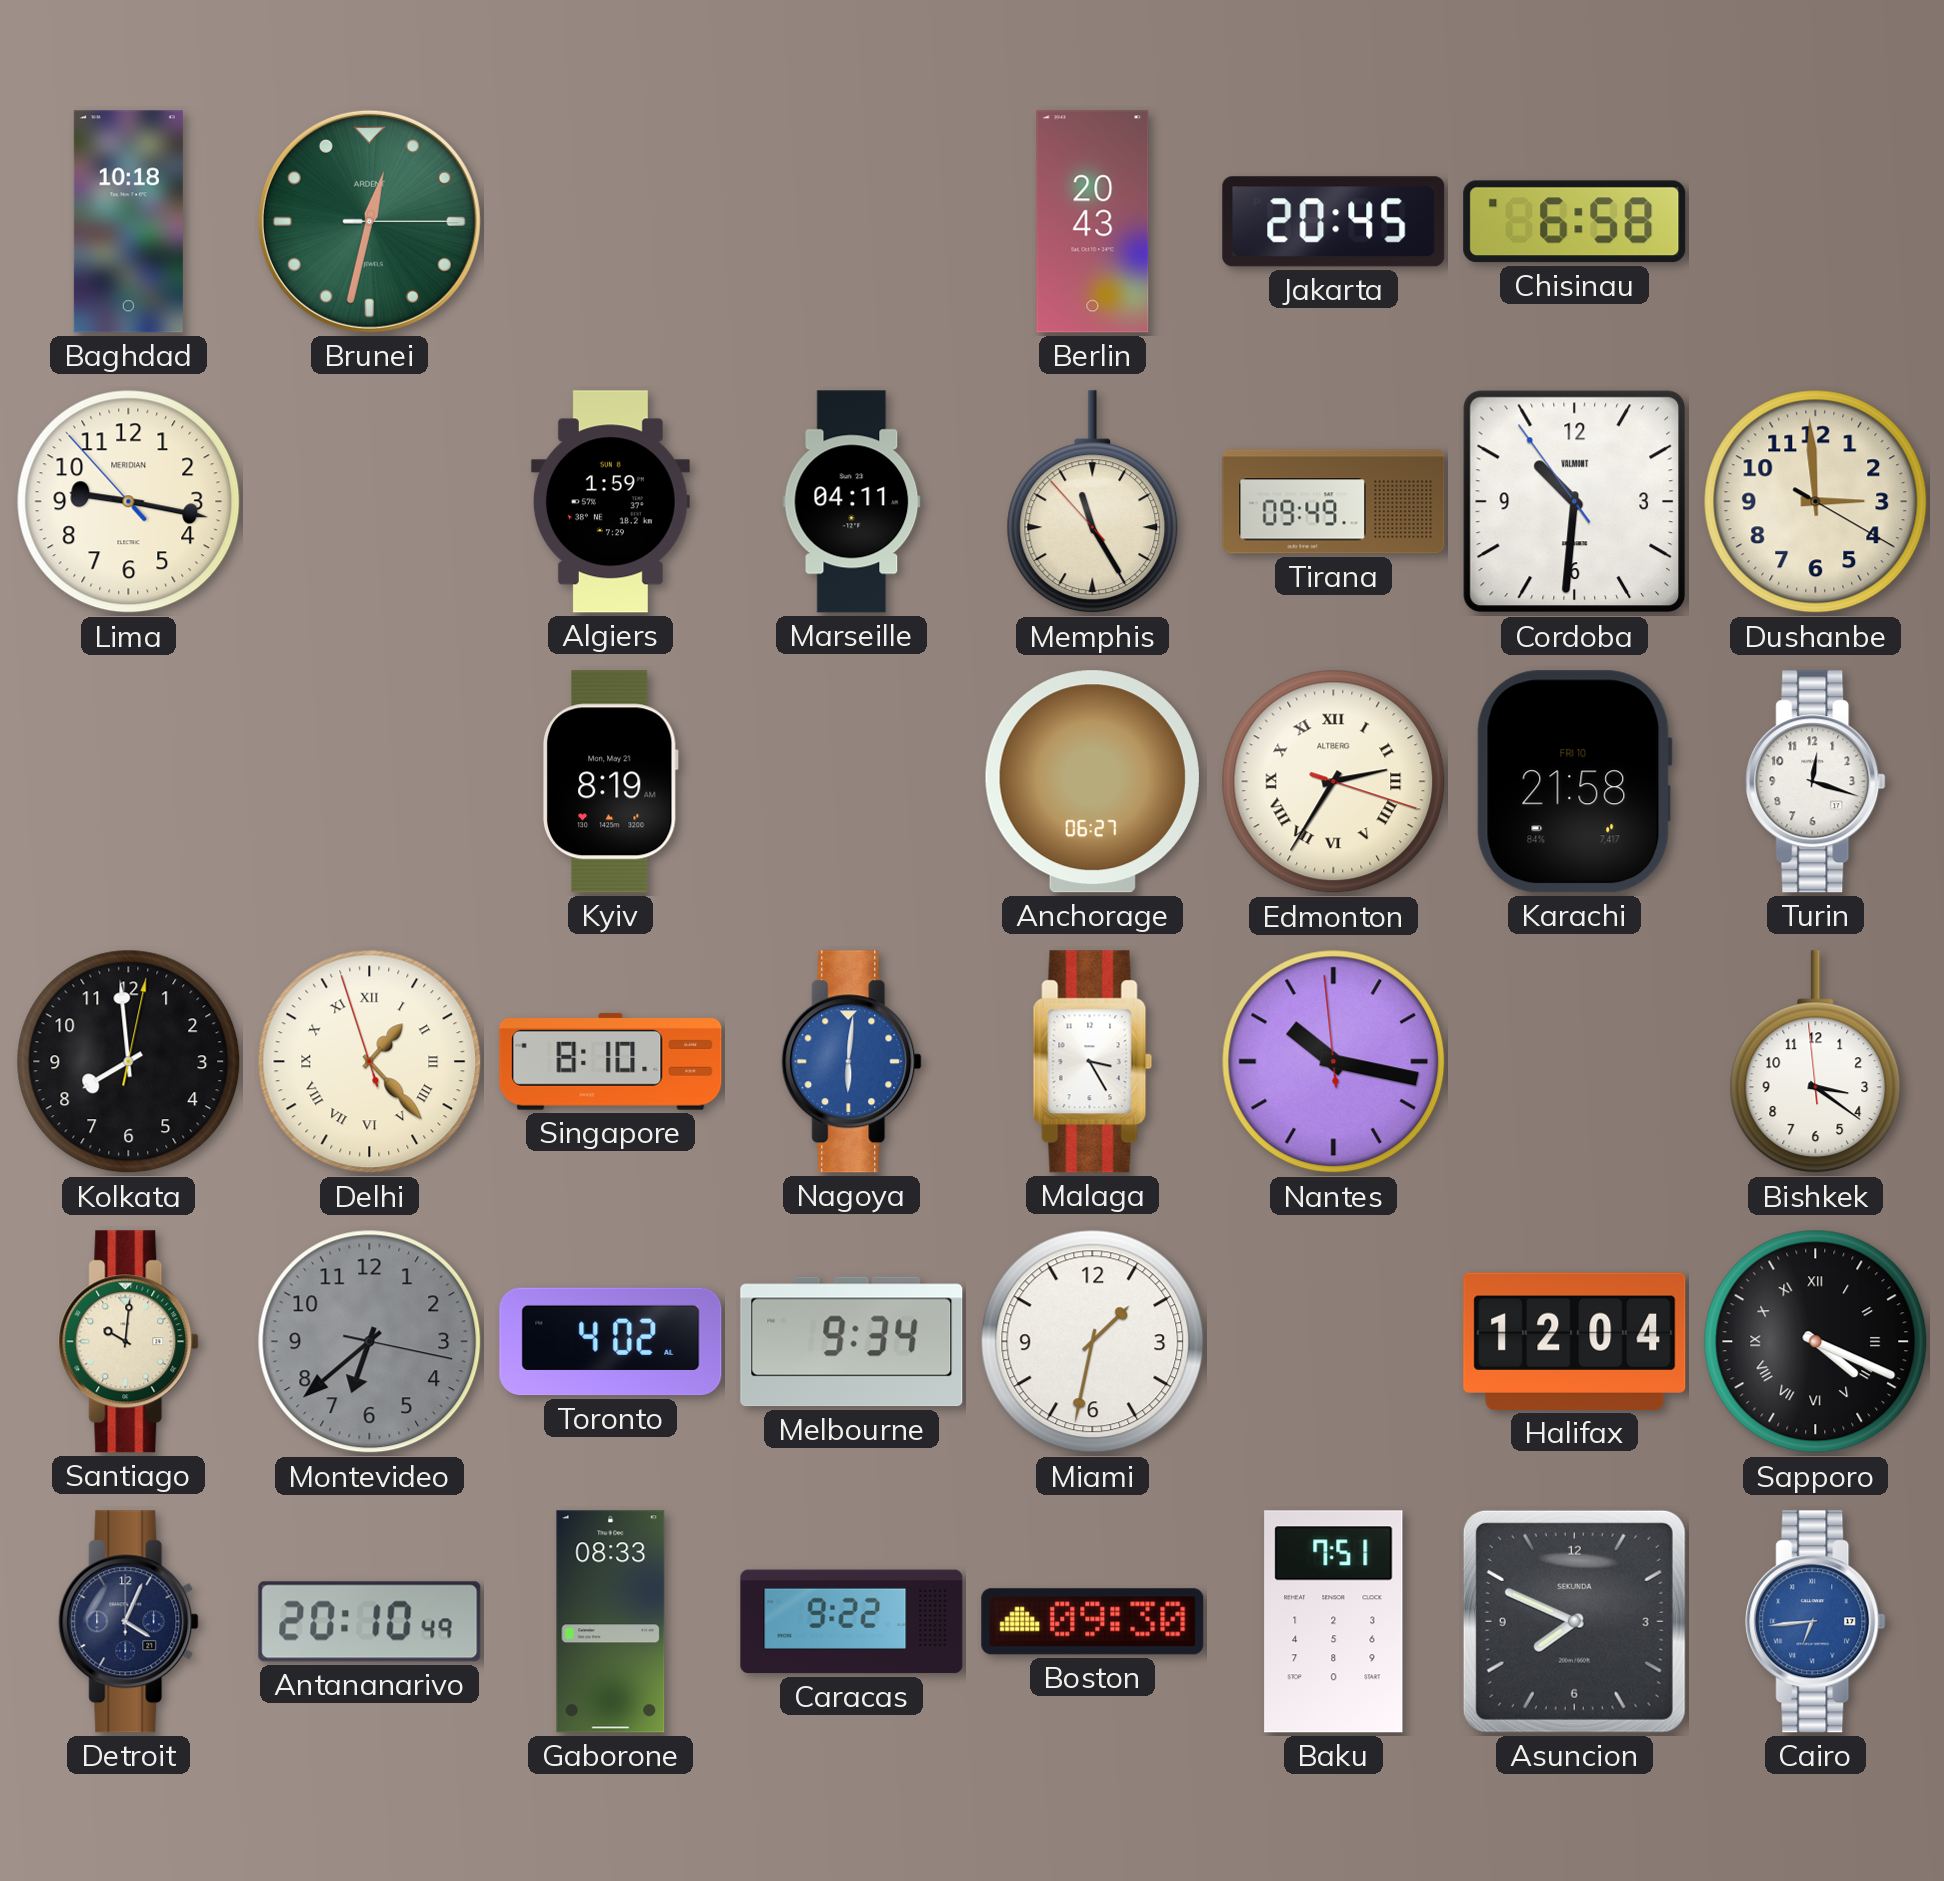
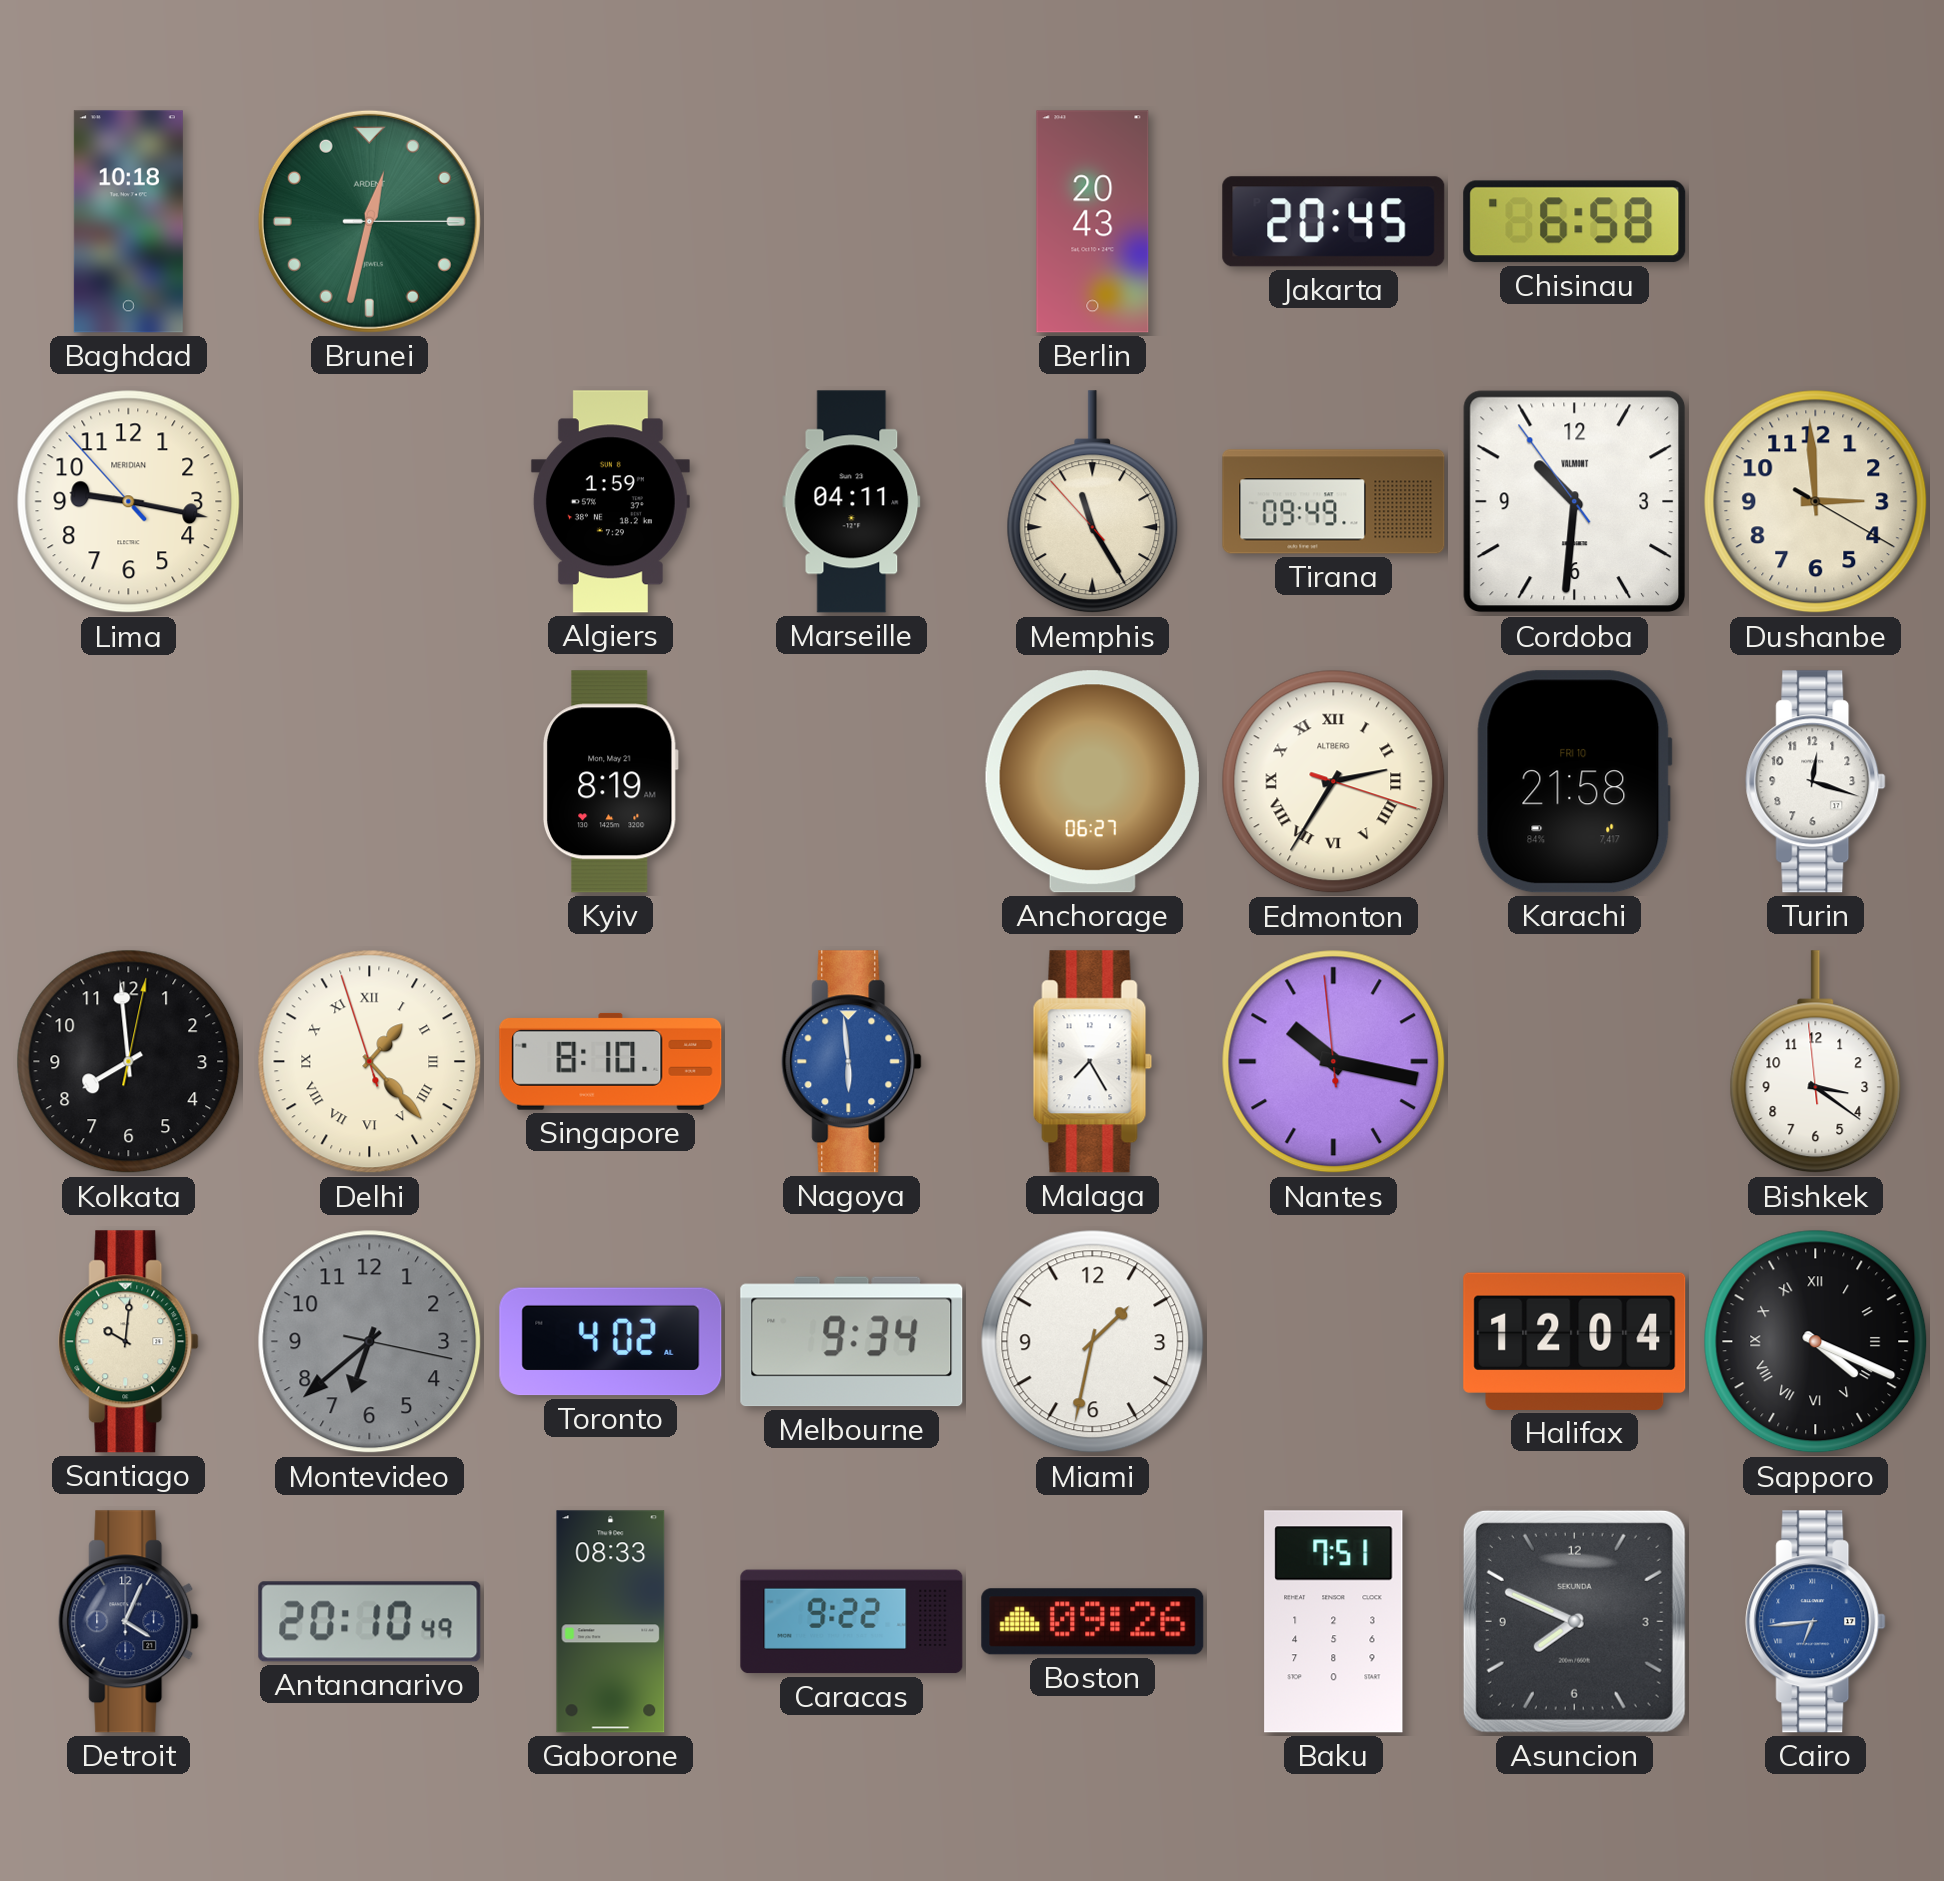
Nagoya: 6:01 -> 5:59 (852, 1062)
Malaga: 3:25 -> 7:25 (1093, 1062)
Boston: 09:30 -> 09:26 (1093, 1622)
